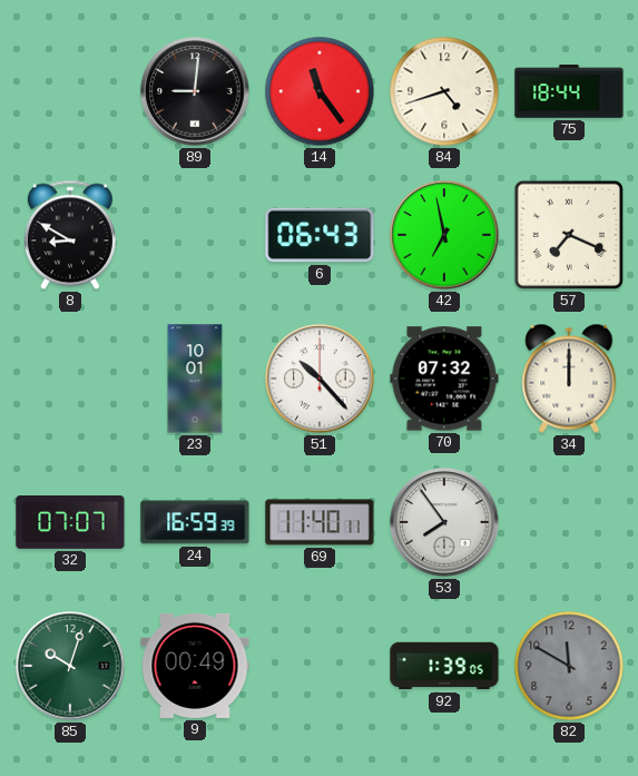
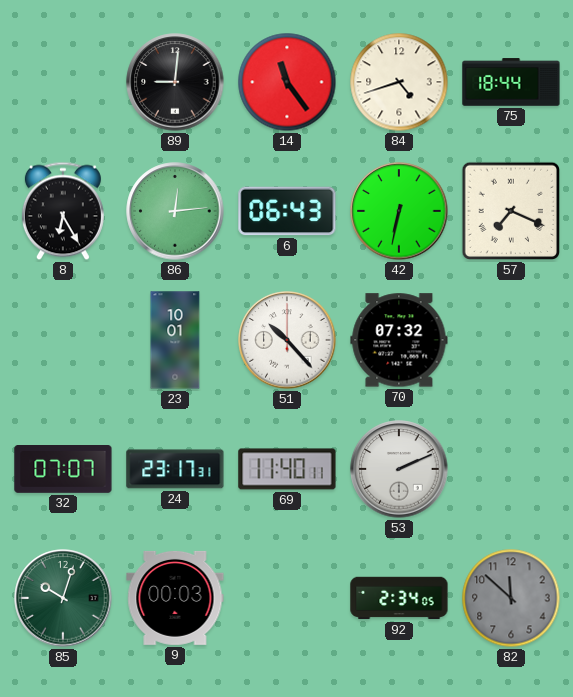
8: 8:50 -> 6:25 (63, 211)
86: none -> 12:14 (175, 211)
42: 6:58 -> 6:32 (399, 211)
34: 12:00 -> none (569, 379)
24: 16:59 -> 23:17 (175, 469)
53: 7:54 -> 2:11 (399, 469)
9: 00:49 -> 00:03 (175, 598)
92: 1:39 -> 2:34 (399, 598)
82: 11:50 -> 11:52 (511, 598)
